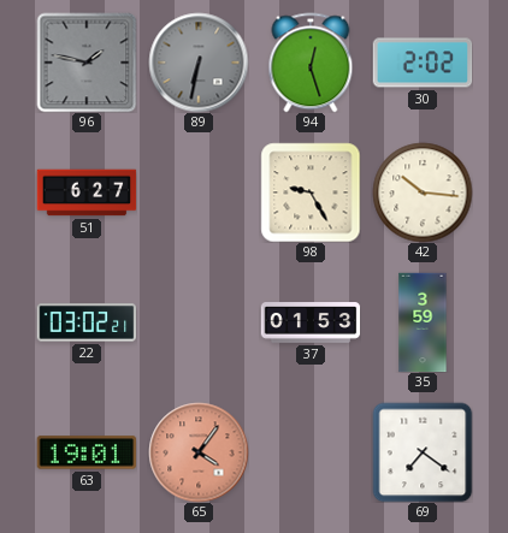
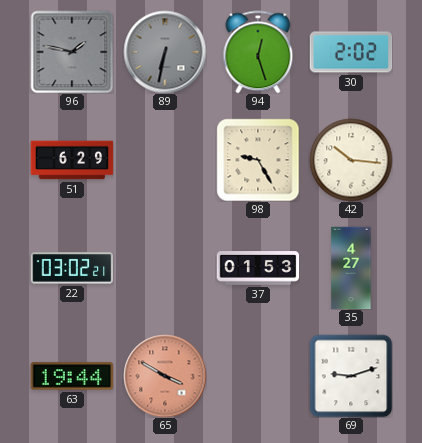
51: 6:27 -> 6:29 (72, 160)
35: 3:59 -> 4:27 (351, 268)
63: 19:01 -> 19:44 (72, 376)
65: 4:06 -> 3:50 (165, 376)
69: 7:21 -> 9:12 (351, 376)
